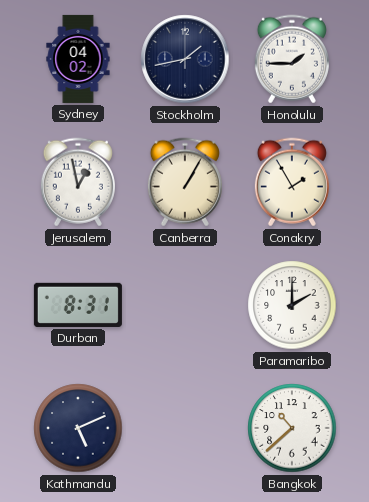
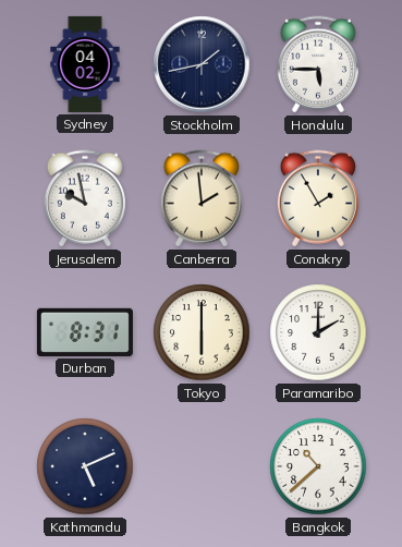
Honolulu: 1:45 -> 5:45 (318, 64)
Jerusalem: 12:58 -> 9:58 (85, 198)
Canberra: 1:05 -> 1:59 (202, 198)
Tokyo: none -> 6:00 (202, 332)
